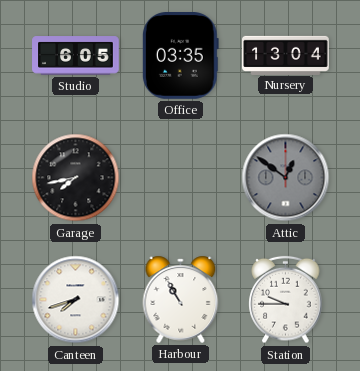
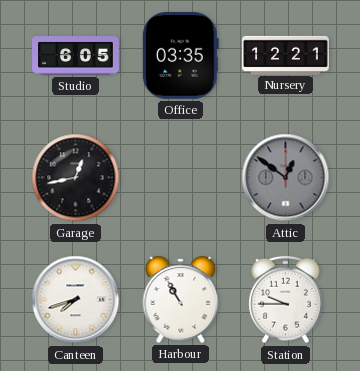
Nursery: 13:04 -> 12:21 (286, 55)
Garage: 7:43 -> 12:43 (76, 178)
